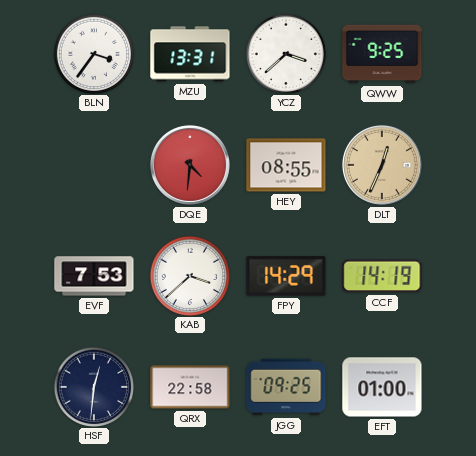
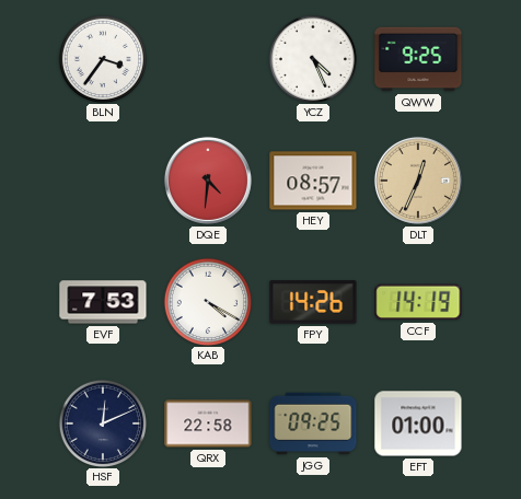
MZU: 13:31 -> none (190, 54)
YCZ: 3:38 -> 4:26 (312, 58)
HEY: 08:55 -> 08:57 (313, 181)
KAB: 3:38 -> 4:20 (207, 301)
FPY: 14:29 -> 14:26 (313, 302)
HSF: 12:31 -> 12:11 (102, 422)
